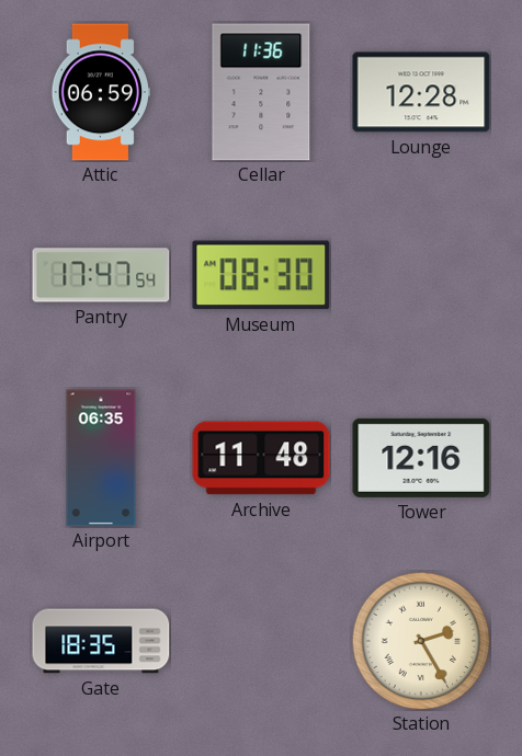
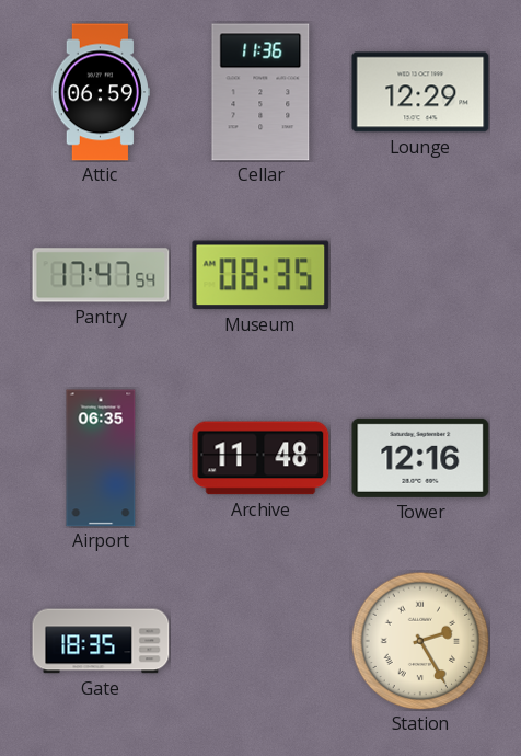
Lounge: 12:28 -> 12:29 (420, 92)
Museum: 08:30 -> 08:35 (260, 275)
